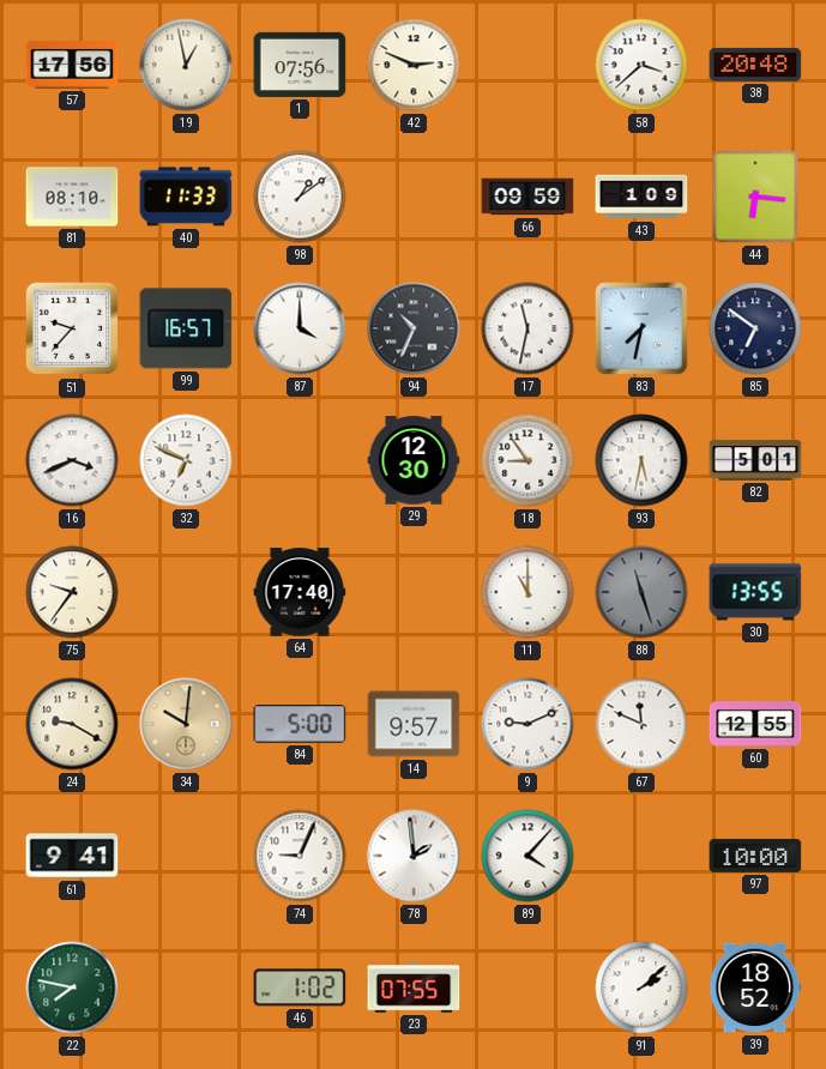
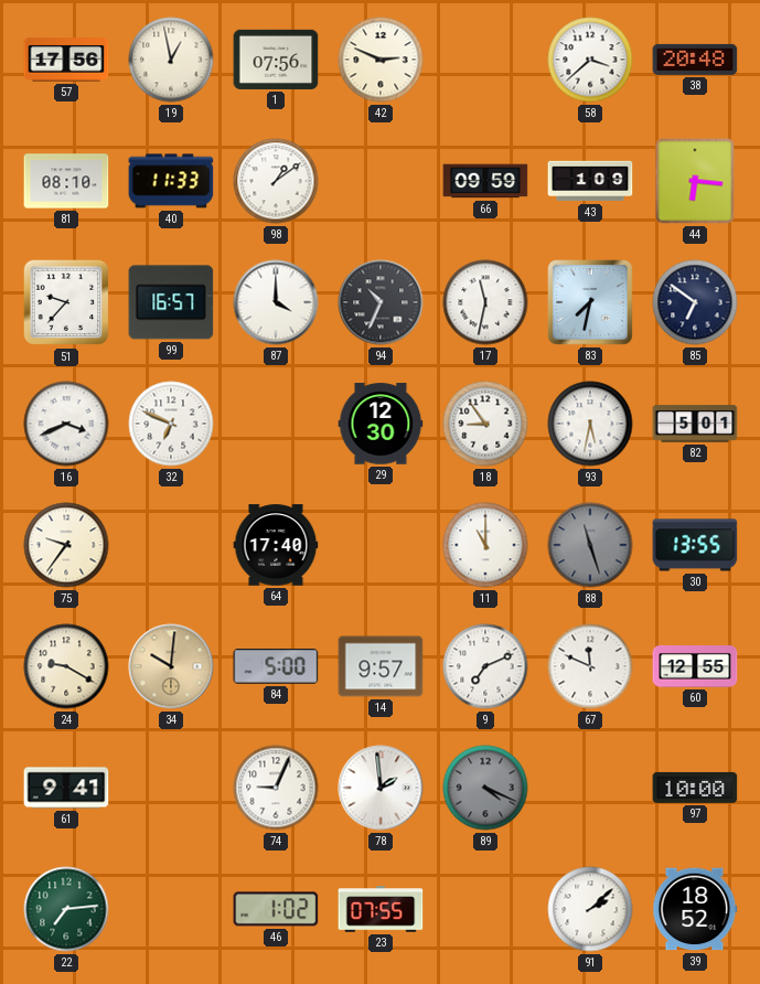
9: 9:11 -> 7:11 (485, 666)
89: 4:07 -> 4:19 (485, 788)
89 dial: white -> grey (485, 788)
22: 7:47 -> 7:14 (66, 909)
